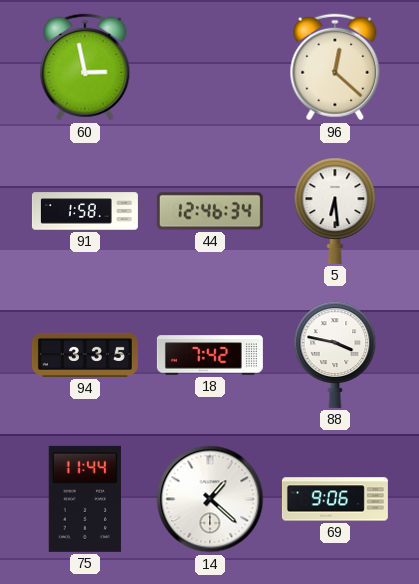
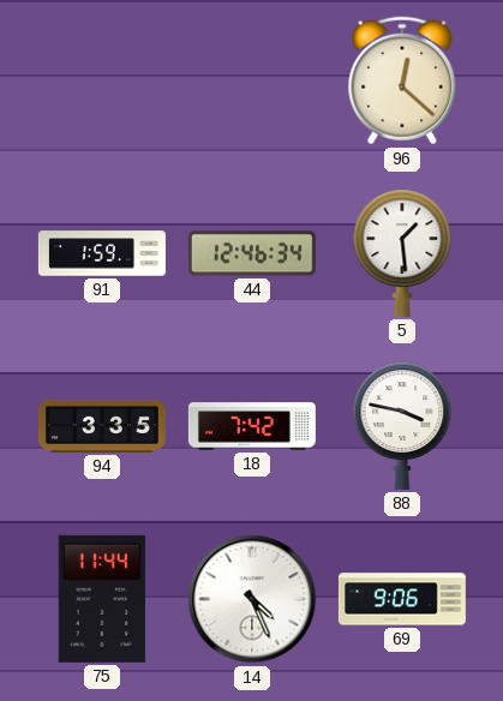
60: 2:58 -> none (85, 67)
91: 1:58 -> 1:59 (102, 253)
5: 6:29 -> 1:29 (402, 253)
14: 1:22 -> 4:26 (252, 599)
